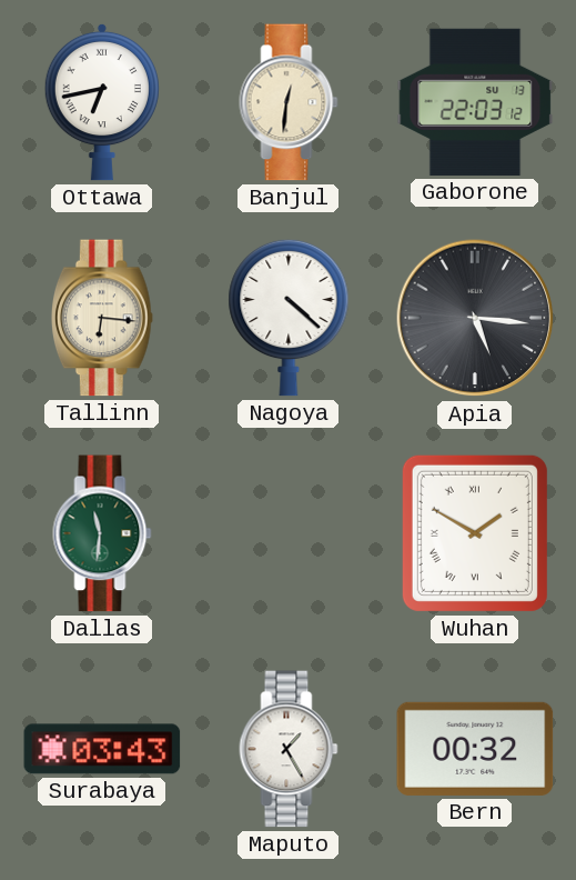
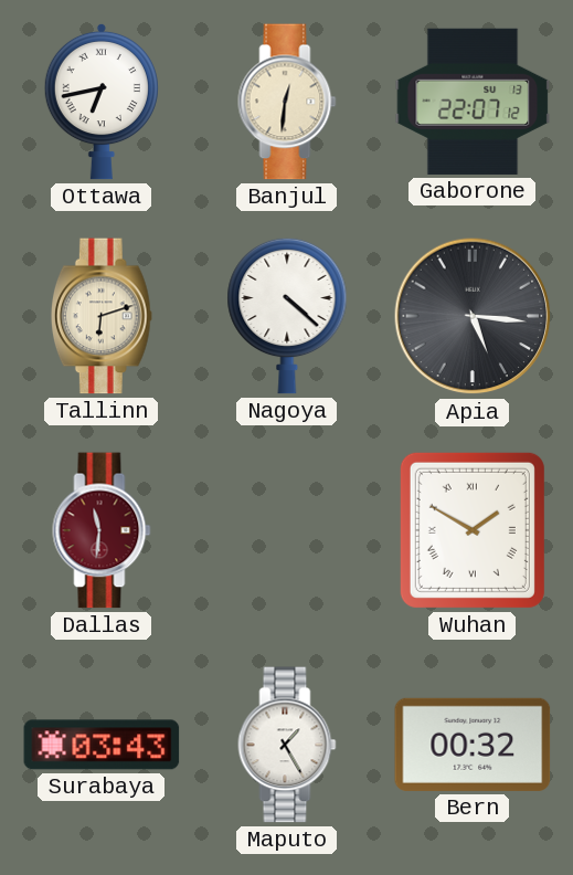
Gaborone: 22:03 -> 22:07 (473, 102)
Tallinn: 6:16 -> 6:12 (102, 316)
Dallas dial: green -> burgundy (102, 530)
